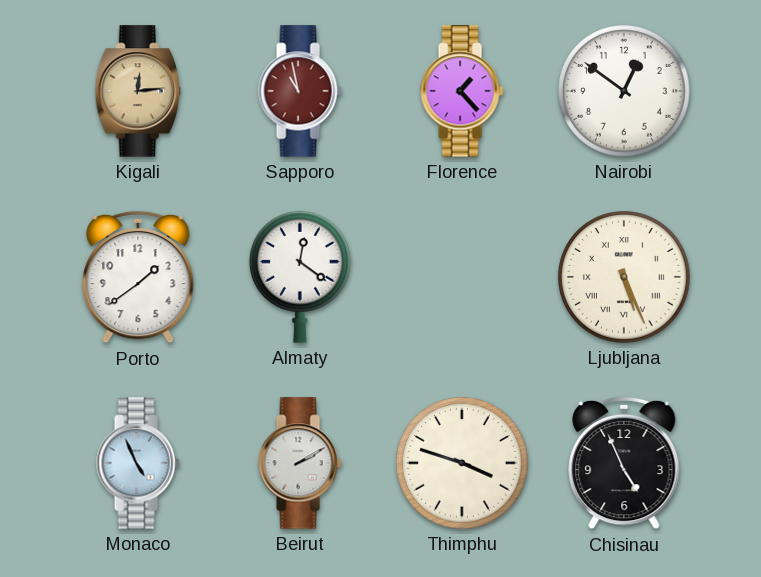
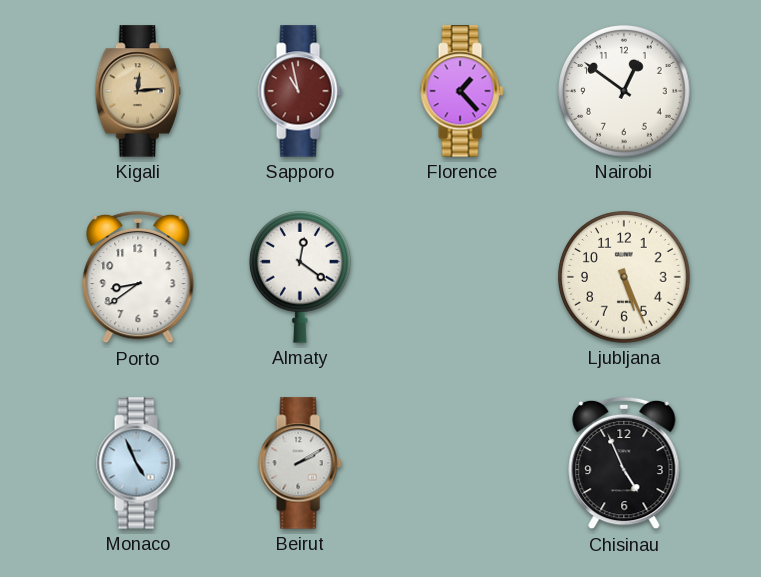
Porto: 1:39 -> 8:39 (138, 277)
Ljubljana numerals: Roman -> Arabic (624, 277)
Thimphu: 3:48 -> none (462, 463)
